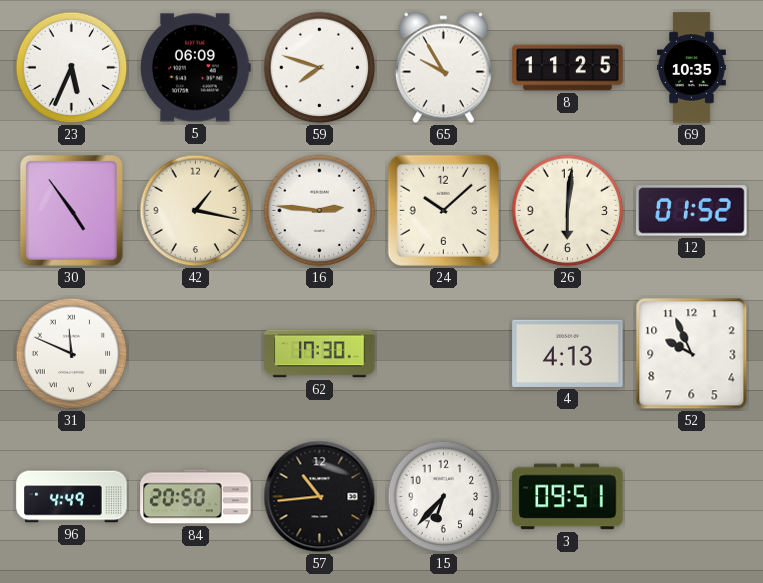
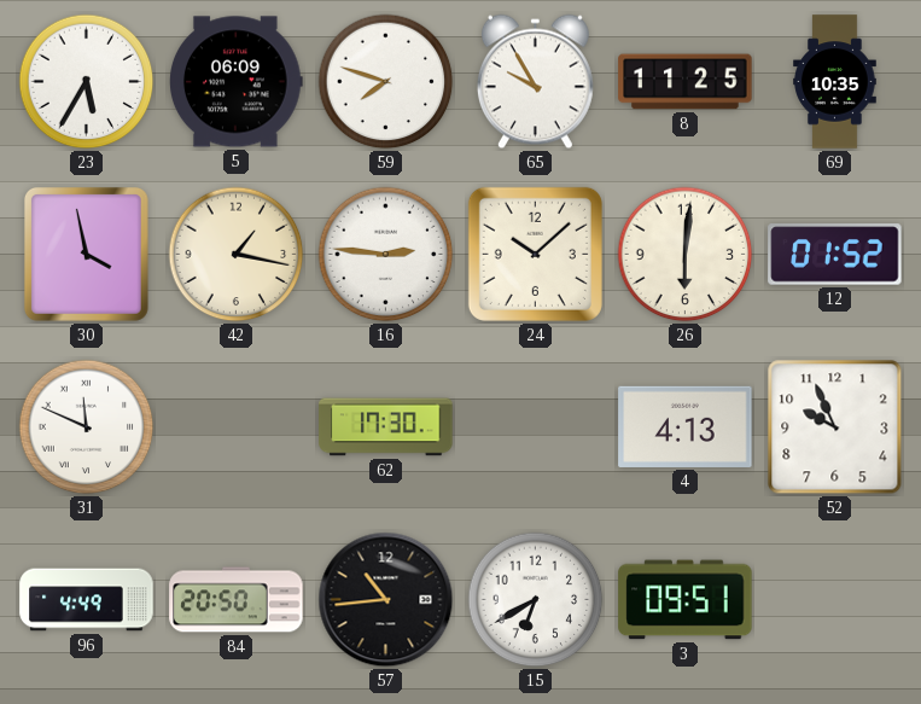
23: 5:34 -> 5:35 (87, 82)
30: 4:54 -> 3:58 (86, 254)
15: 6:37 -> 6:40 (536, 600)
